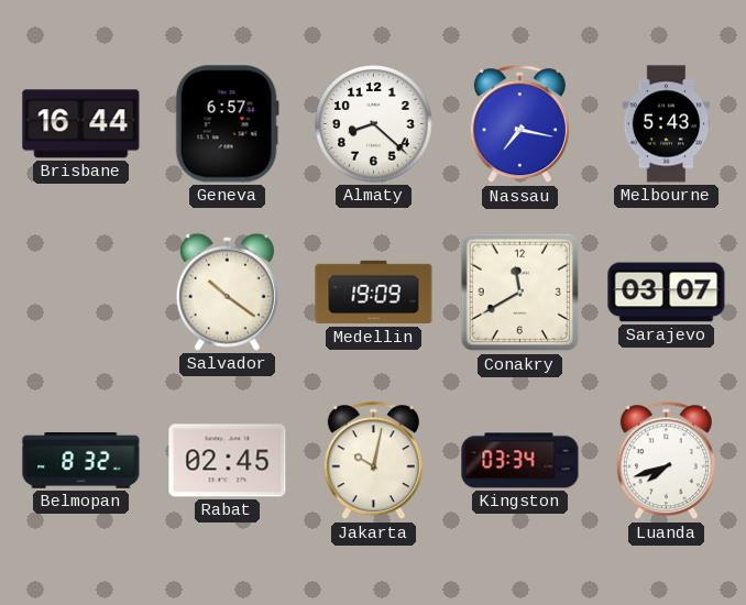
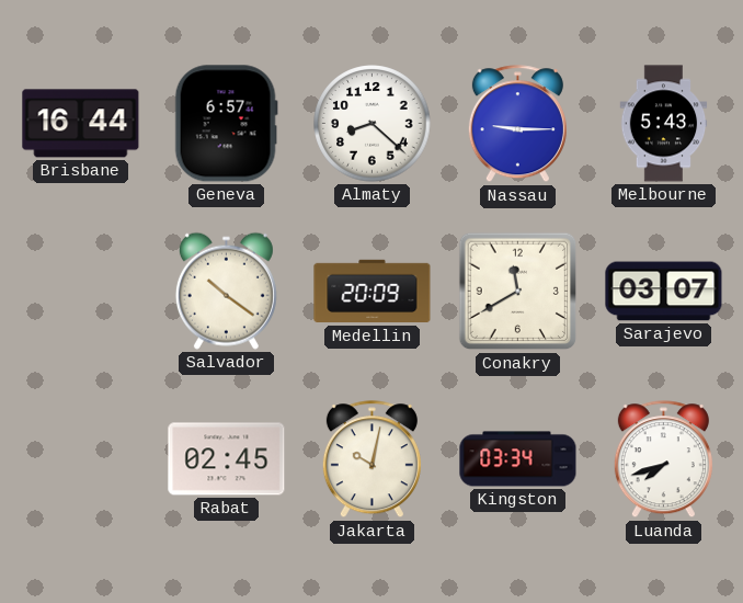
Nassau: 7:17 -> 9:15 (517, 124)
Medellin: 19:09 -> 20:09 (373, 292)
Belmopan: 8:32 -> none (81, 461)
